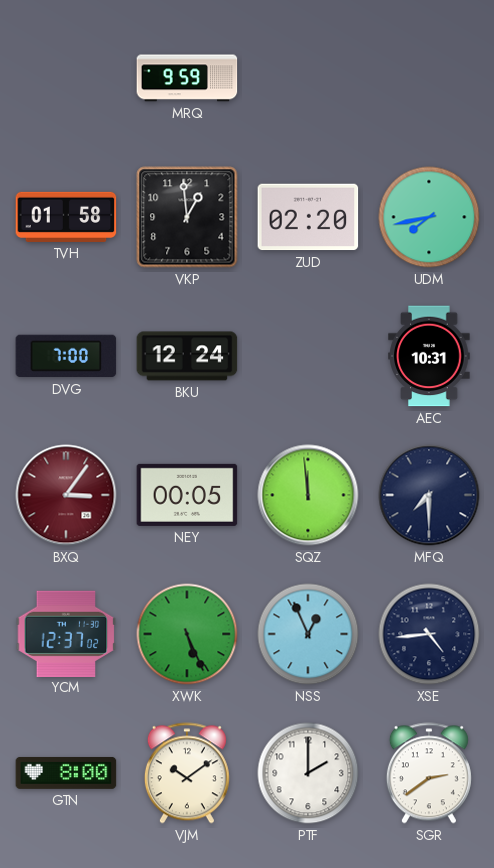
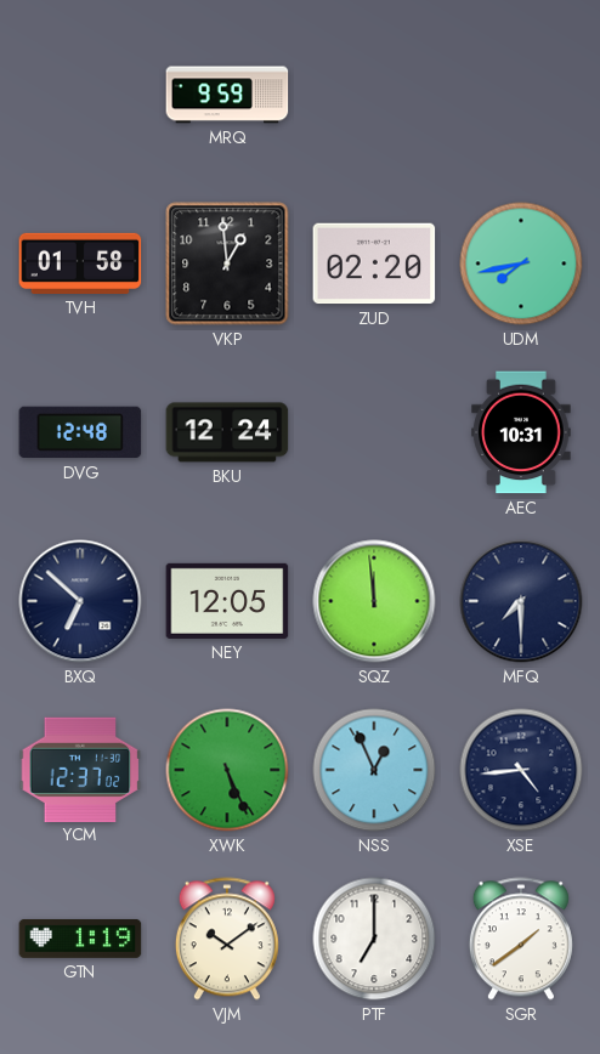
DVG: 7:00 -> 12:48 (80, 432)
BXQ: 3:06 -> 6:52 (80, 601)
BXQ dial: burgundy -> navy (80, 601)
NEY: 00:05 -> 12:05 (227, 601)
GTN: 8:00 -> 1:19 (80, 939)
PTF: 2:00 -> 7:00 (374, 939)
SGR: 2:39 -> 1:39 (521, 939)
